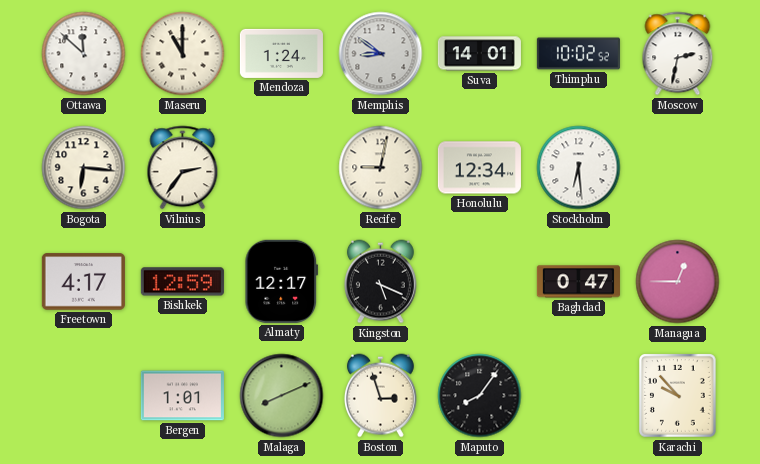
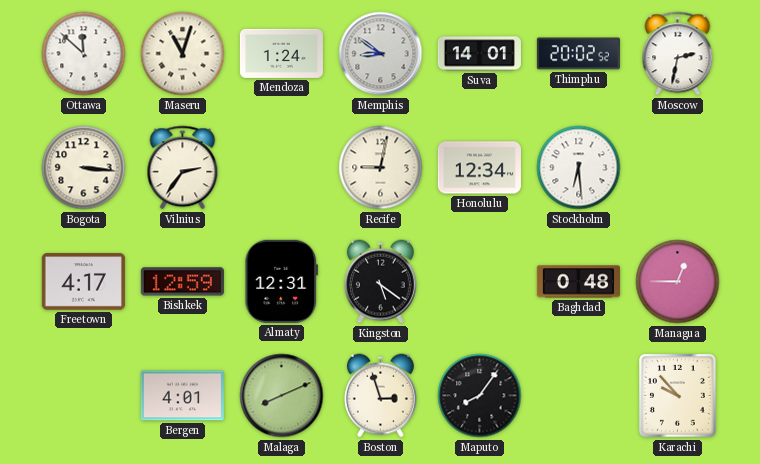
Maseru: 11:00 -> 11:03 (183, 54)
Thimphu: 10:02 -> 20:02 (578, 54)
Bogota: 6:16 -> 3:16 (84, 168)
Almaty: 12:17 -> 12:31 (282, 281)
Kingston: 5:19 -> 5:21 (380, 282)
Baghdad: 0:47 -> 0:48 (578, 282)
Bergen: 1:01 -> 4:01 (182, 396)
